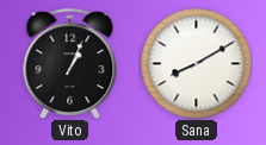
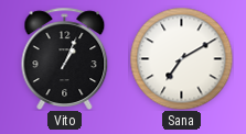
Sana: 8:10 -> 7:10 (181, 58)
